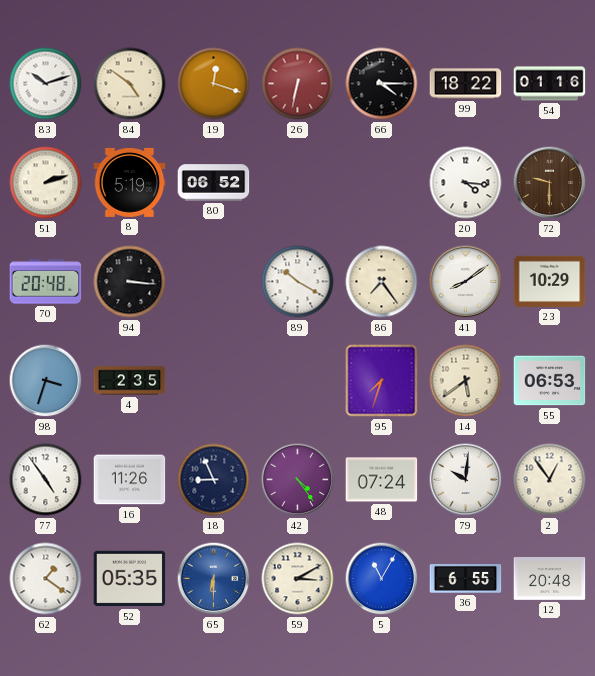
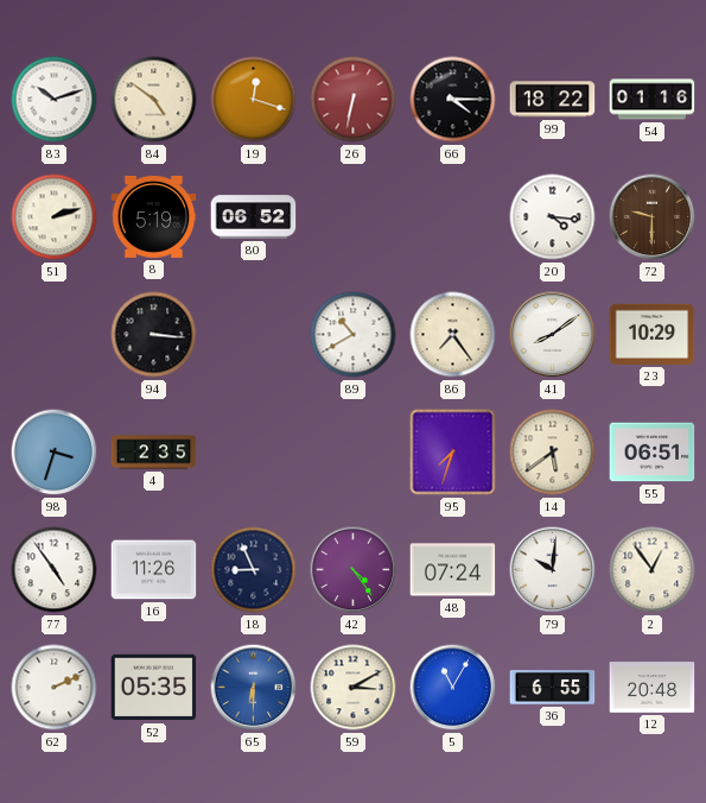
70: 20:48 -> none (46, 282)
89: 10:20 -> 10:40 (354, 335)
55: 06:53 -> 06:51 (653, 453)
62: 1:21 -> 2:11 (55, 688)
